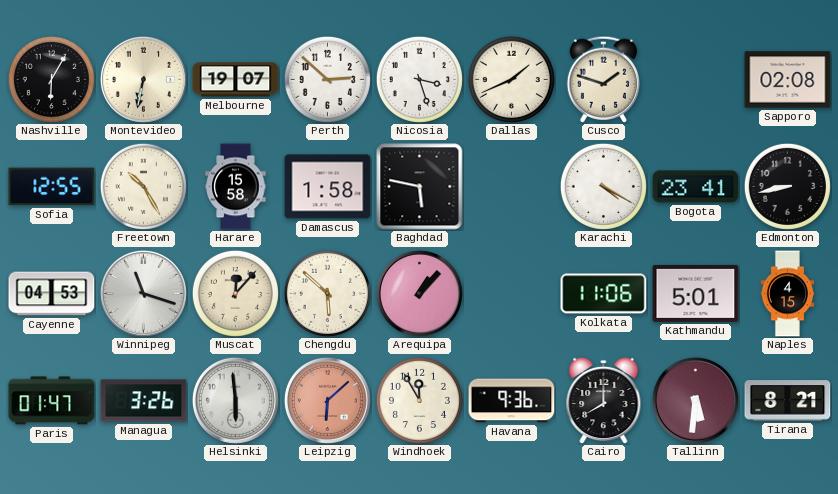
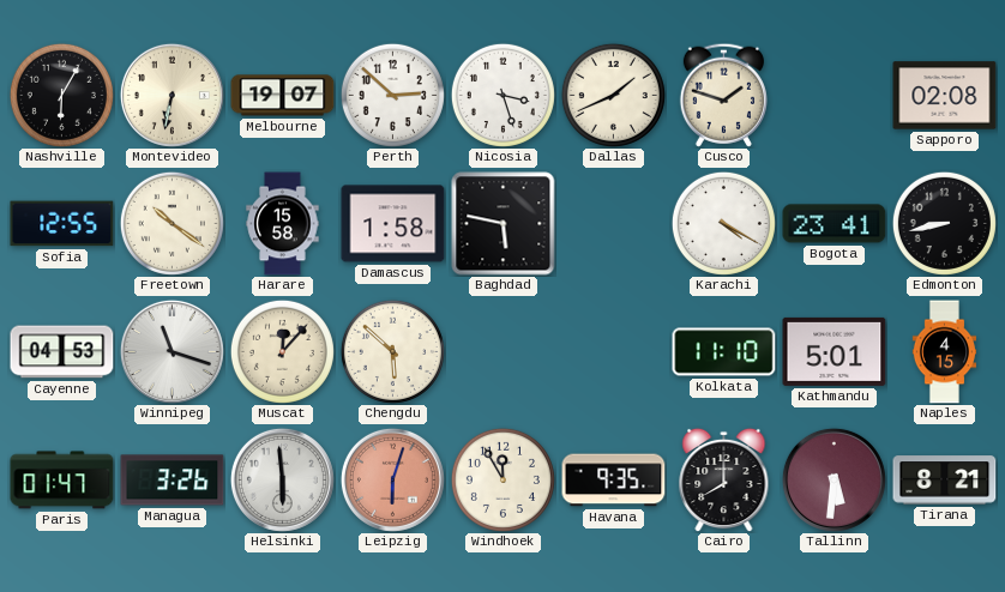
Freetown: 10:25 -> 10:21 (171, 223)
Arequipa: 1:07 -> none (419, 293)
Kolkata: 11:06 -> 11:10 (724, 352)
Leipzig: 6:08 -> 6:03 (392, 479)
Havana: 9:36 -> 9:35 (614, 481)
